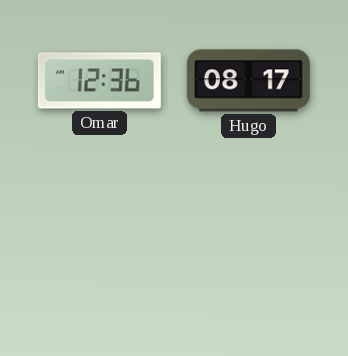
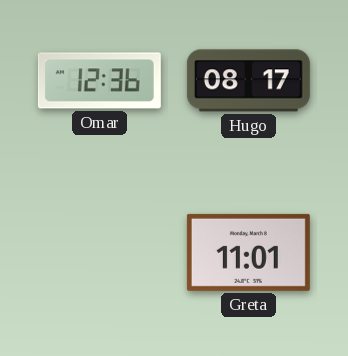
Greta: none -> 11:01 (248, 252)
